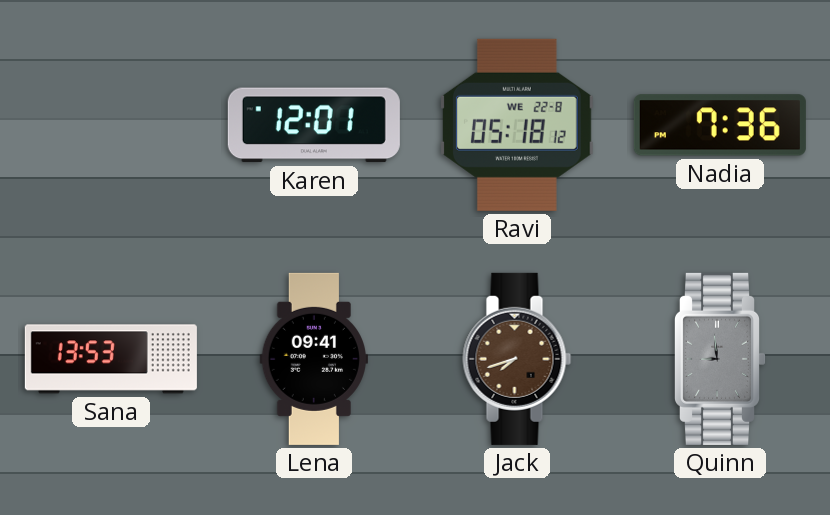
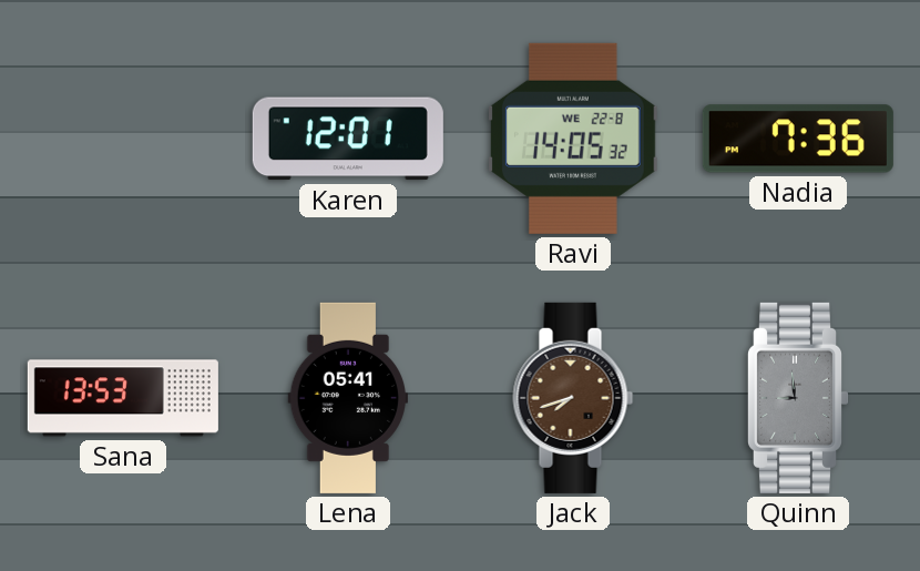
Ravi: 05:18 -> 14:05 (573, 139)
Lena: 09:41 -> 05:41 (347, 398)
